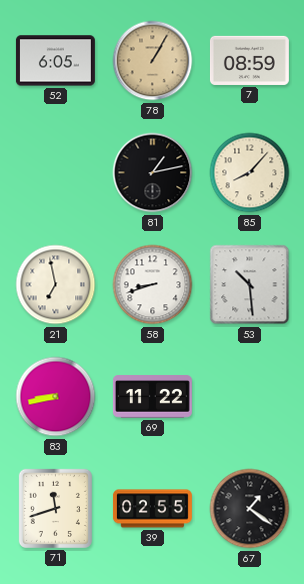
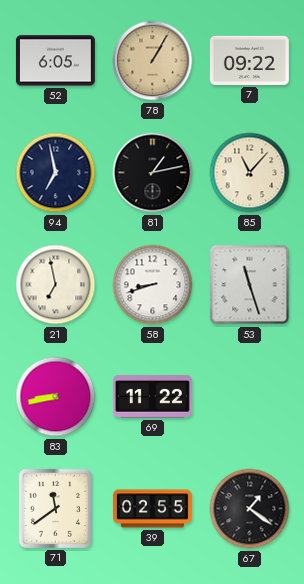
7: 08:59 -> 09:22 (249, 60)
94: none -> 6:58 (56, 173)
85: 8:07 -> 11:07 (250, 173)
53: 10:29 -> 11:27 (250, 285)
71: 11:42 -> 11:39 (55, 508)
